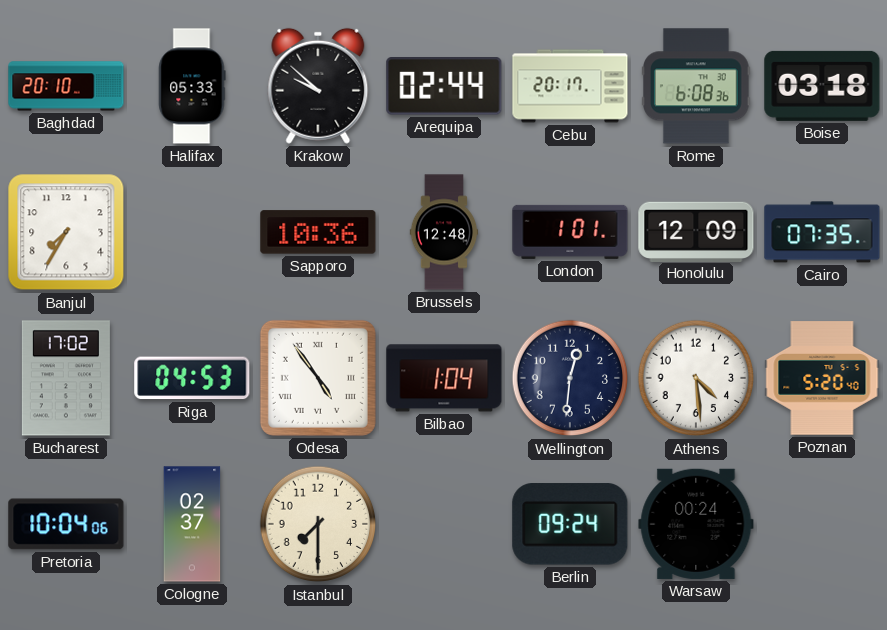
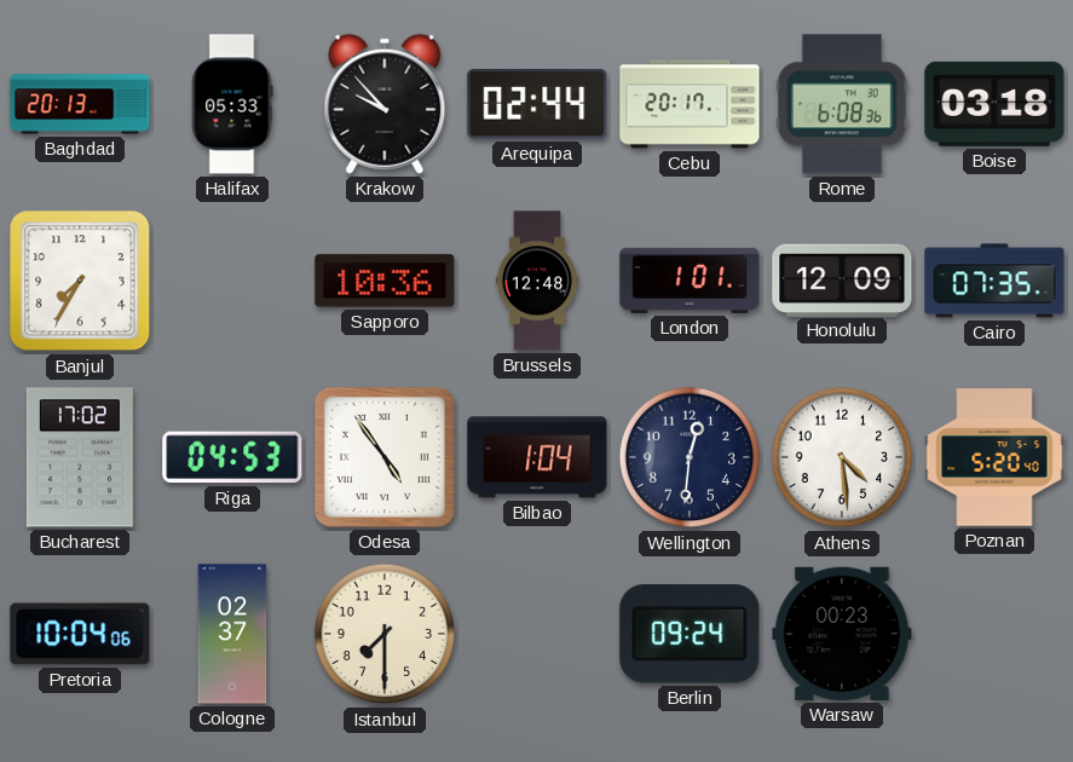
Baghdad: 20:10 -> 20:13 (80, 104)
Krakow: 9:52 -> 9:53 (385, 104)
Warsaw: 00:24 -> 00:23 (842, 634)
